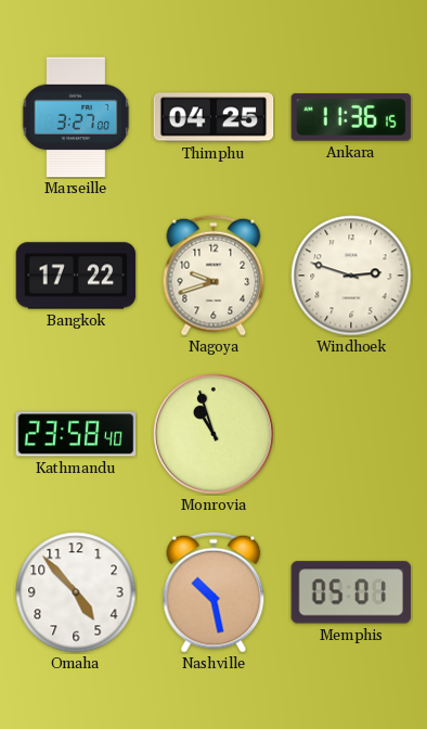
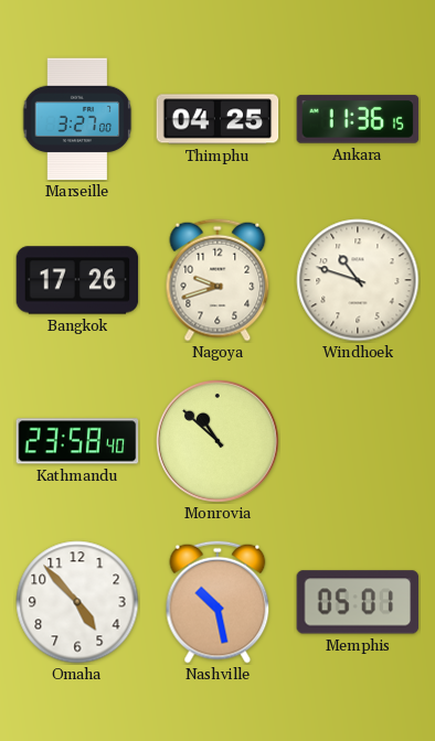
Bangkok: 17:22 -> 17:26 (77, 280)
Windhoek: 2:48 -> 10:48 (358, 280)
Monrovia: 10:57 -> 10:52 (219, 442)
